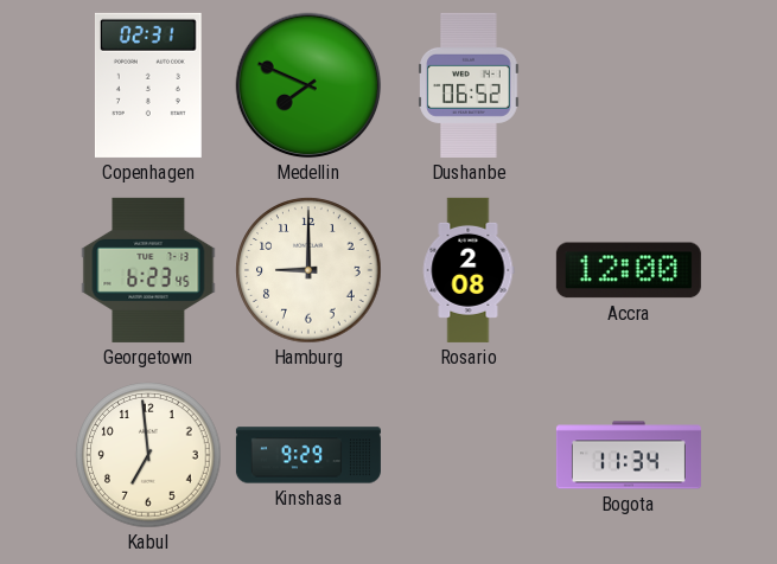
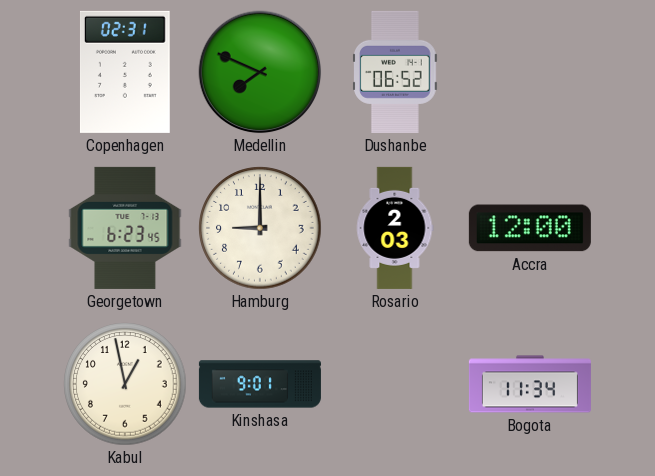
Rosario: 2:08 -> 2:03 (395, 228)
Kabul: 6:59 -> 12:58 (125, 384)
Kinshasa: 9:29 -> 9:01 (260, 384)
